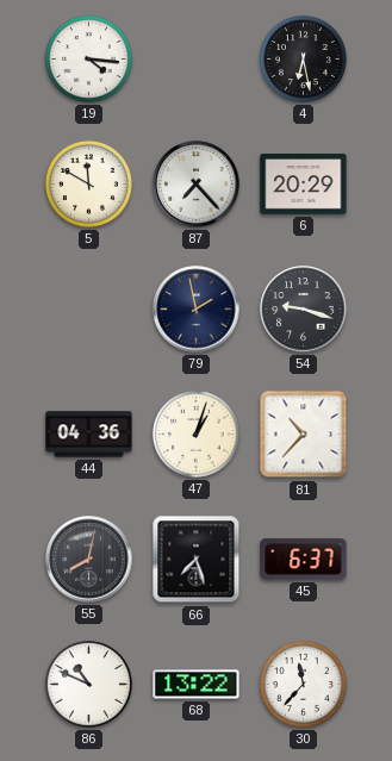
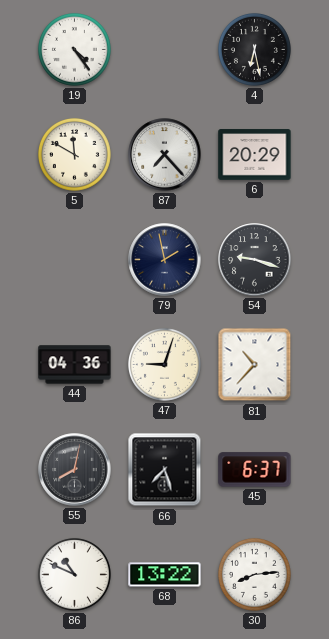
19: 4:16 -> 4:24 (74, 49)
47: 1:03 -> 9:03 (164, 364)
30: 11:37 -> 8:14 (254, 574)
